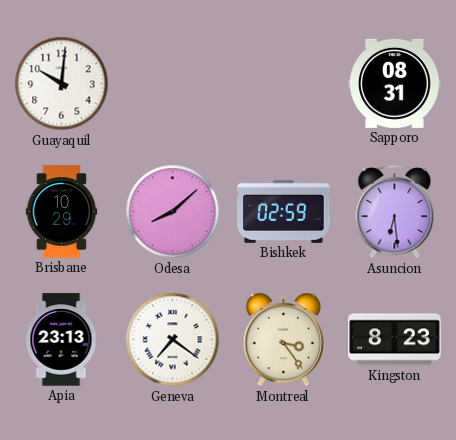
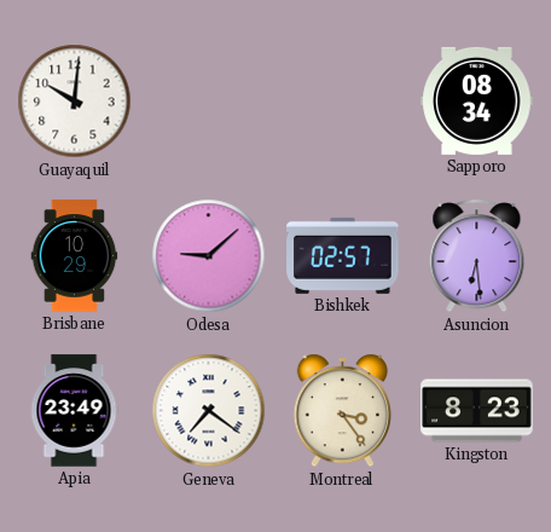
Sapporo: 08:31 -> 08:34 (477, 100)
Odesa: 8:08 -> 9:08 (209, 256)
Bishkek: 02:59 -> 02:57 (343, 255)
Apia: 23:13 -> 23:49 (74, 411)
